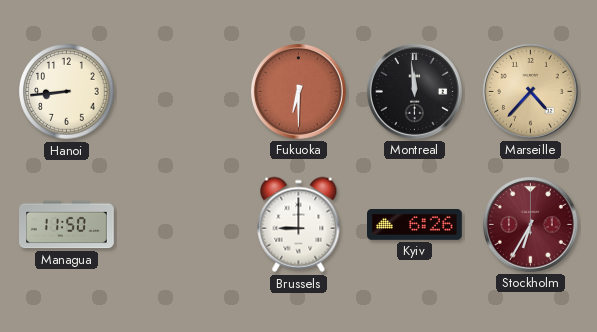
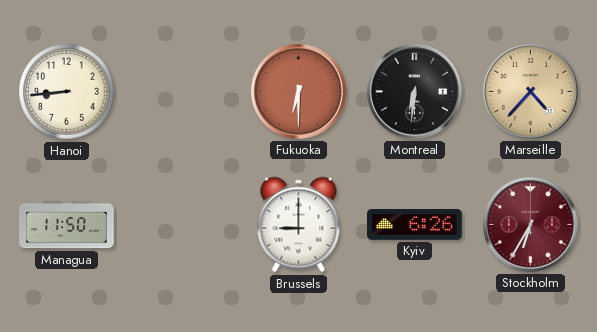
Montreal: 11:59 -> 6:31 (415, 92)
